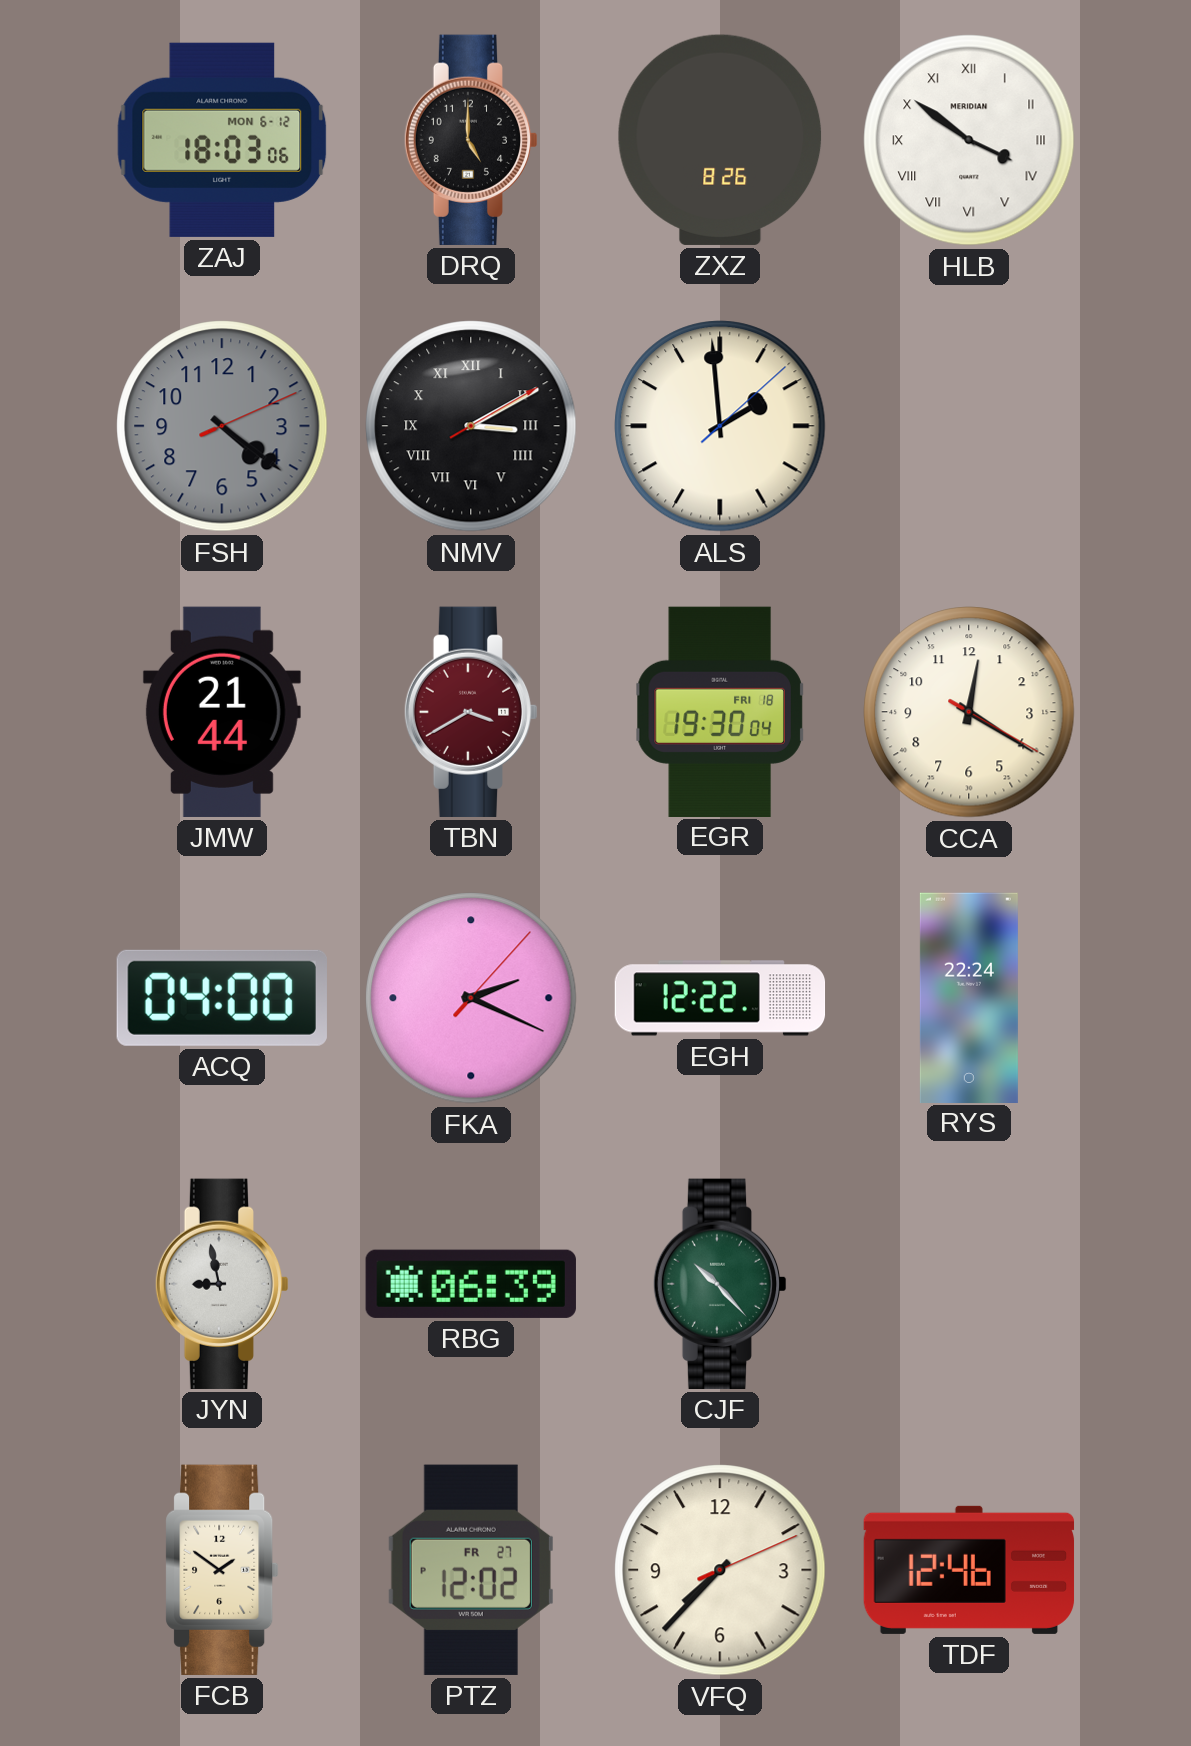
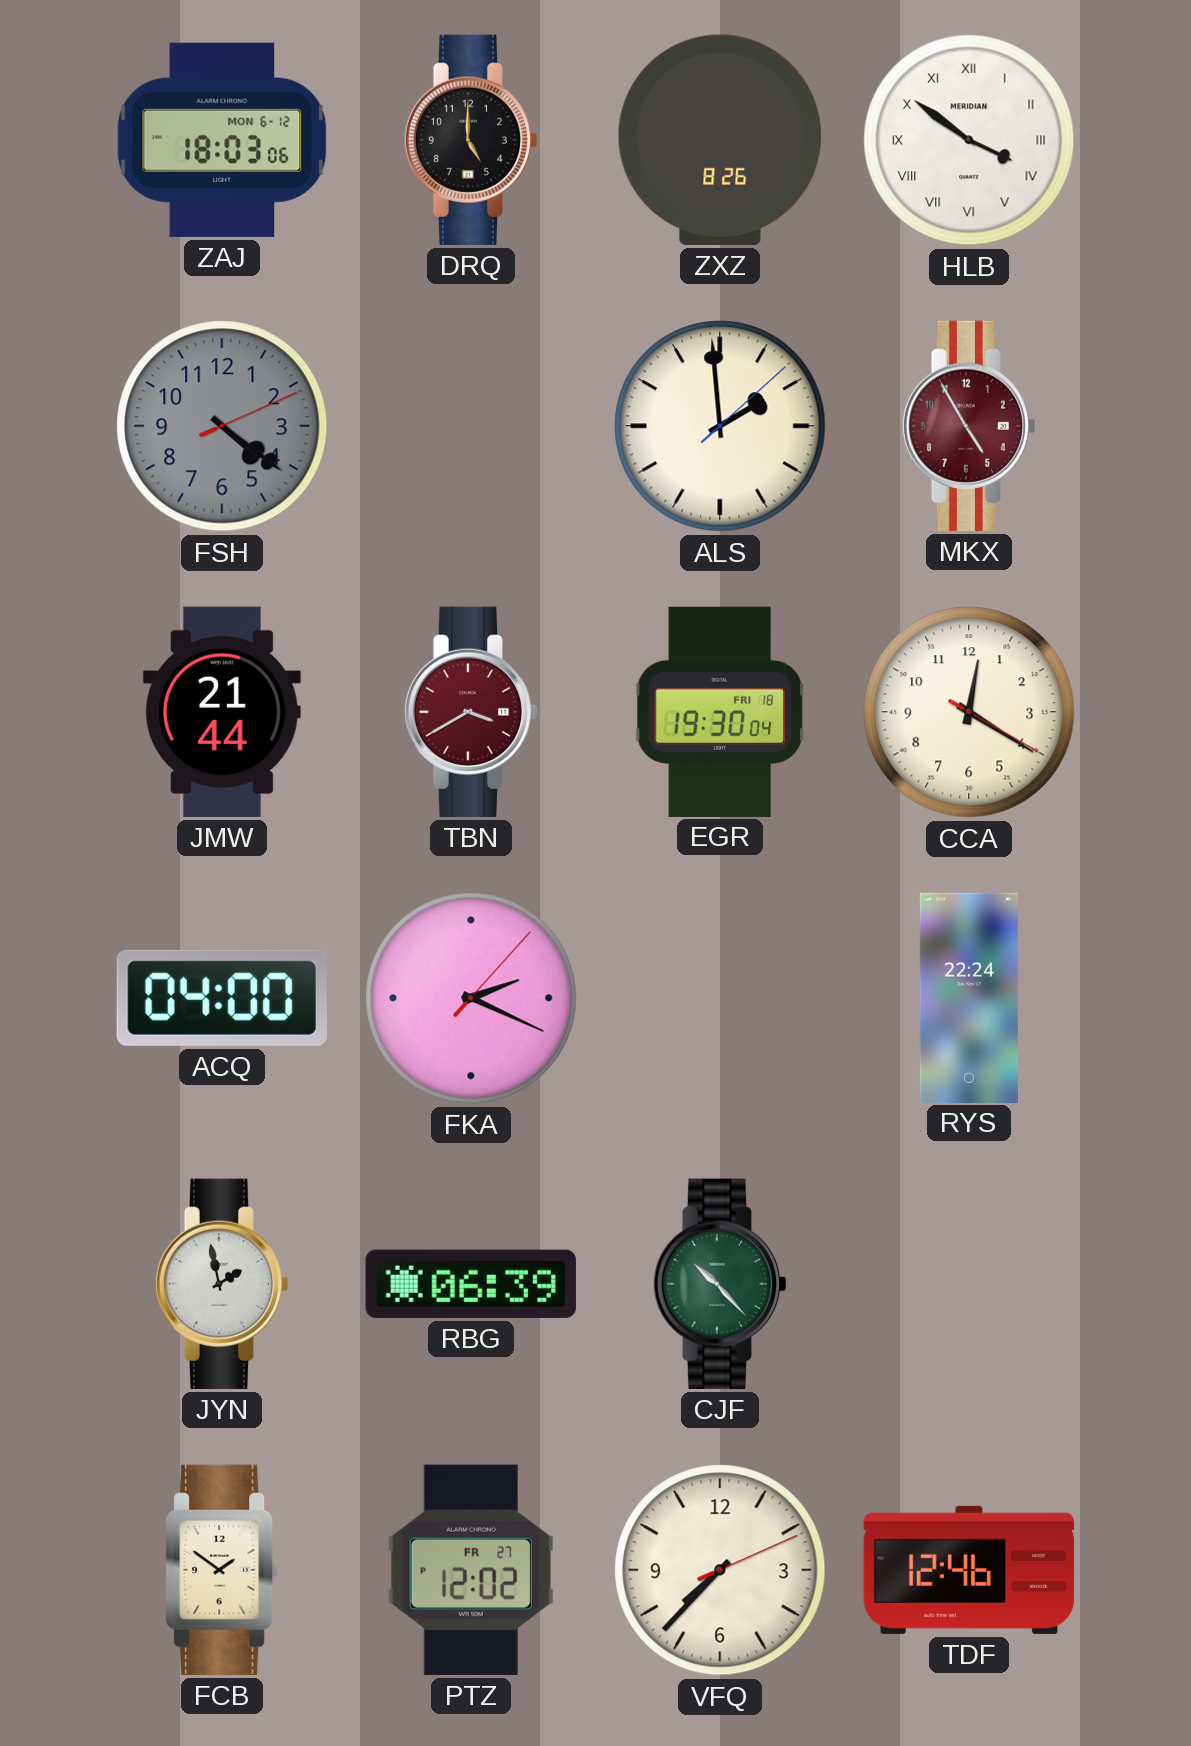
NMV: 3:10 -> none (471, 426)
MKX: none -> 4:55 (969, 426)
EGH: 12:22 -> none (720, 998)
JYN: 8:58 -> 1:58 (222, 1284)
